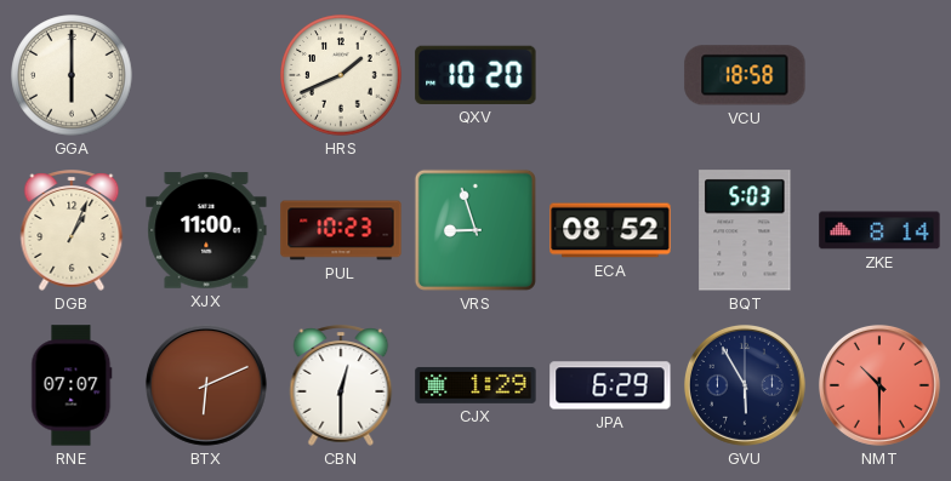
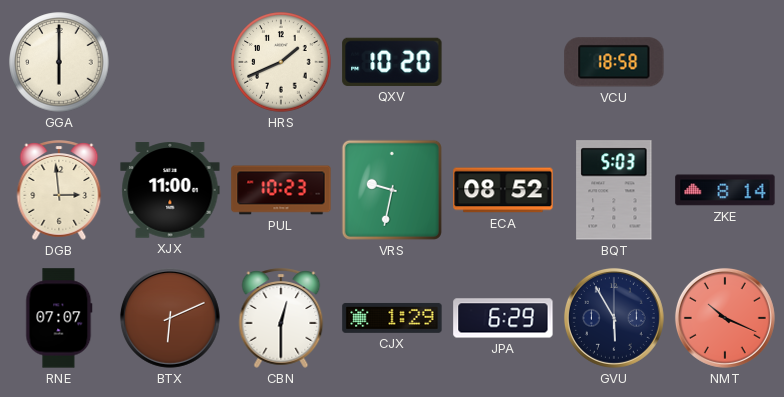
DGB: 1:04 -> 2:59 (59, 190)
VRS: 8:57 -> 9:32 (392, 190)
NMT: 10:30 -> 10:19 (725, 318)
